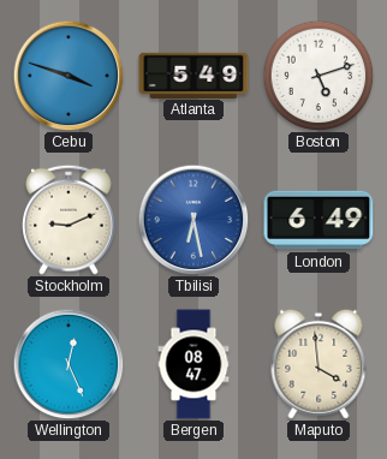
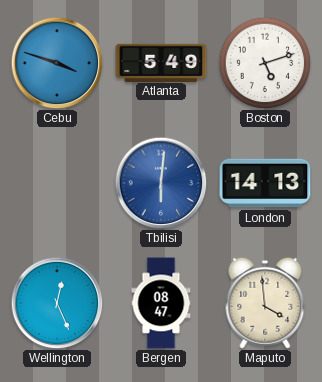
Stockholm: 9:11 -> none (69, 220)
Tbilisi: 6:28 -> 6:01 (161, 183)
London: 6:49 -> 14:13 (265, 183)
